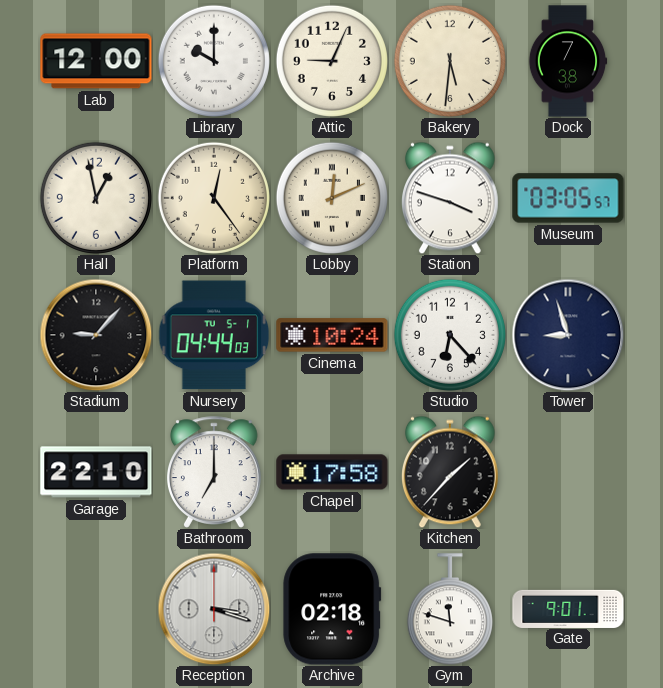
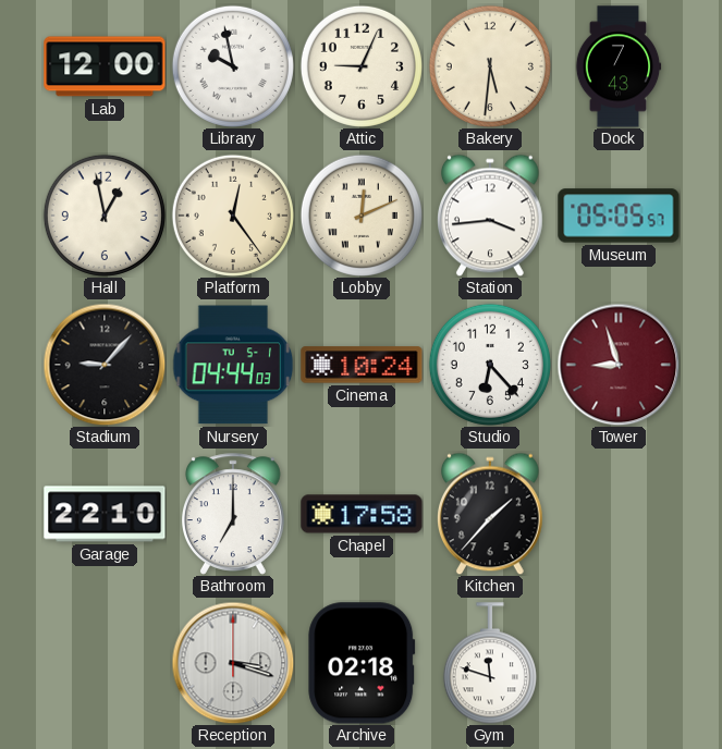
Library: 10:00 -> 9:58 (233, 66)
Dock: 7:38 -> 7:43 (619, 66)
Station: 3:48 -> 3:44 (490, 216)
Museum: 03:05 -> 05:05 (619, 216)
Tower dial: navy -> burgundy (619, 365)
Gate: 9:01 -> none (568, 608)
